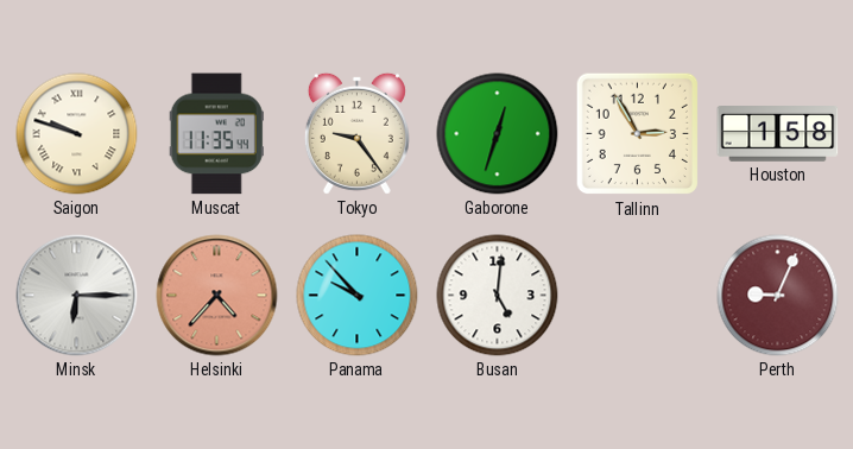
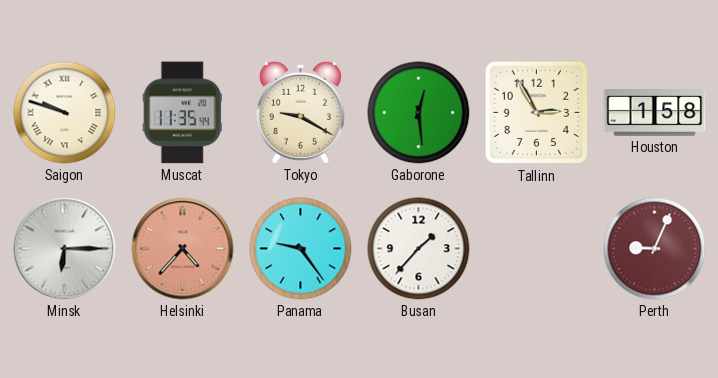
Tokyo: 9:24 -> 9:20 (300, 112)
Gaborone: 12:33 -> 12:29 (419, 113)
Panama: 9:53 -> 9:24 (301, 249)
Busan: 5:01 -> 1:37 (419, 249)
